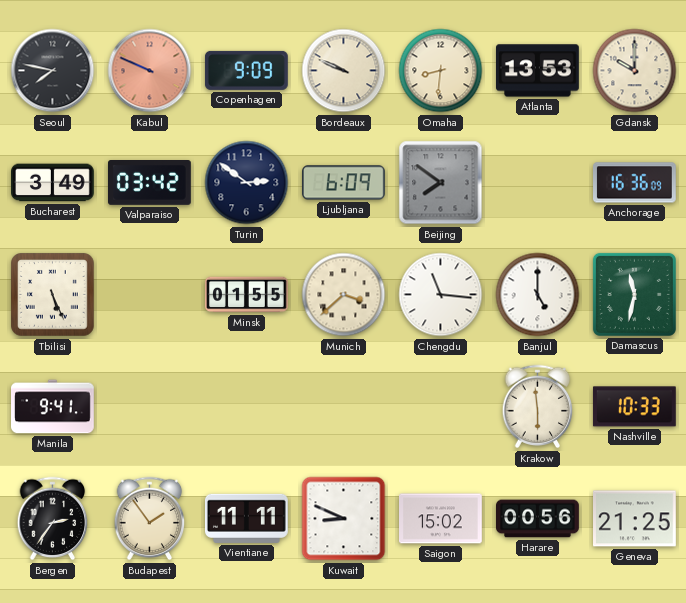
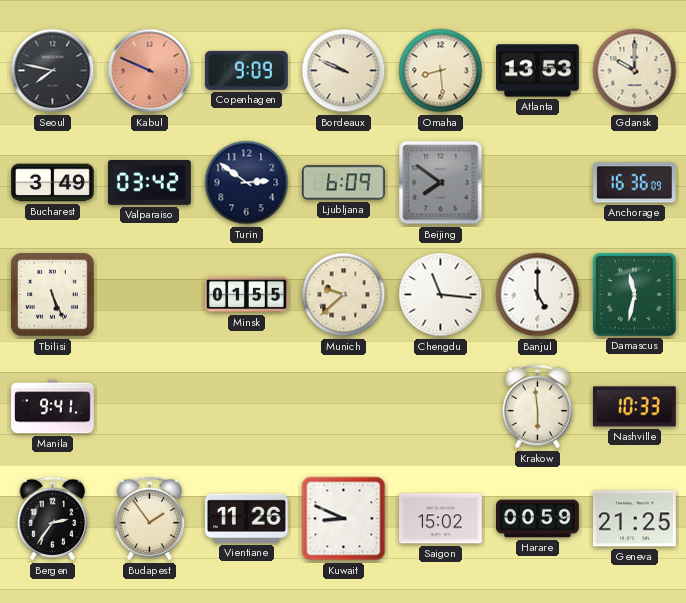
Omaha: 8:31 -> 8:29 (441, 71)
Munich: 3:38 -> 9:38 (344, 295)
Vientiane: 11:11 -> 11:26 (247, 518)
Harare: 00:56 -> 00:59 (538, 519)
